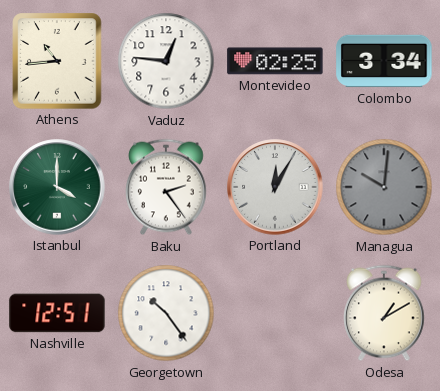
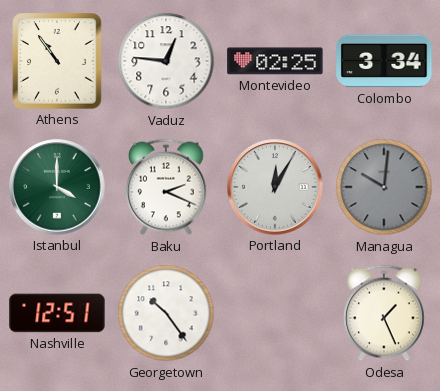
Athens: 10:44 -> 10:54 (57, 61)
Baku: 2:24 -> 2:19 (167, 187)
Odesa: 1:10 -> 1:26 (385, 313)
